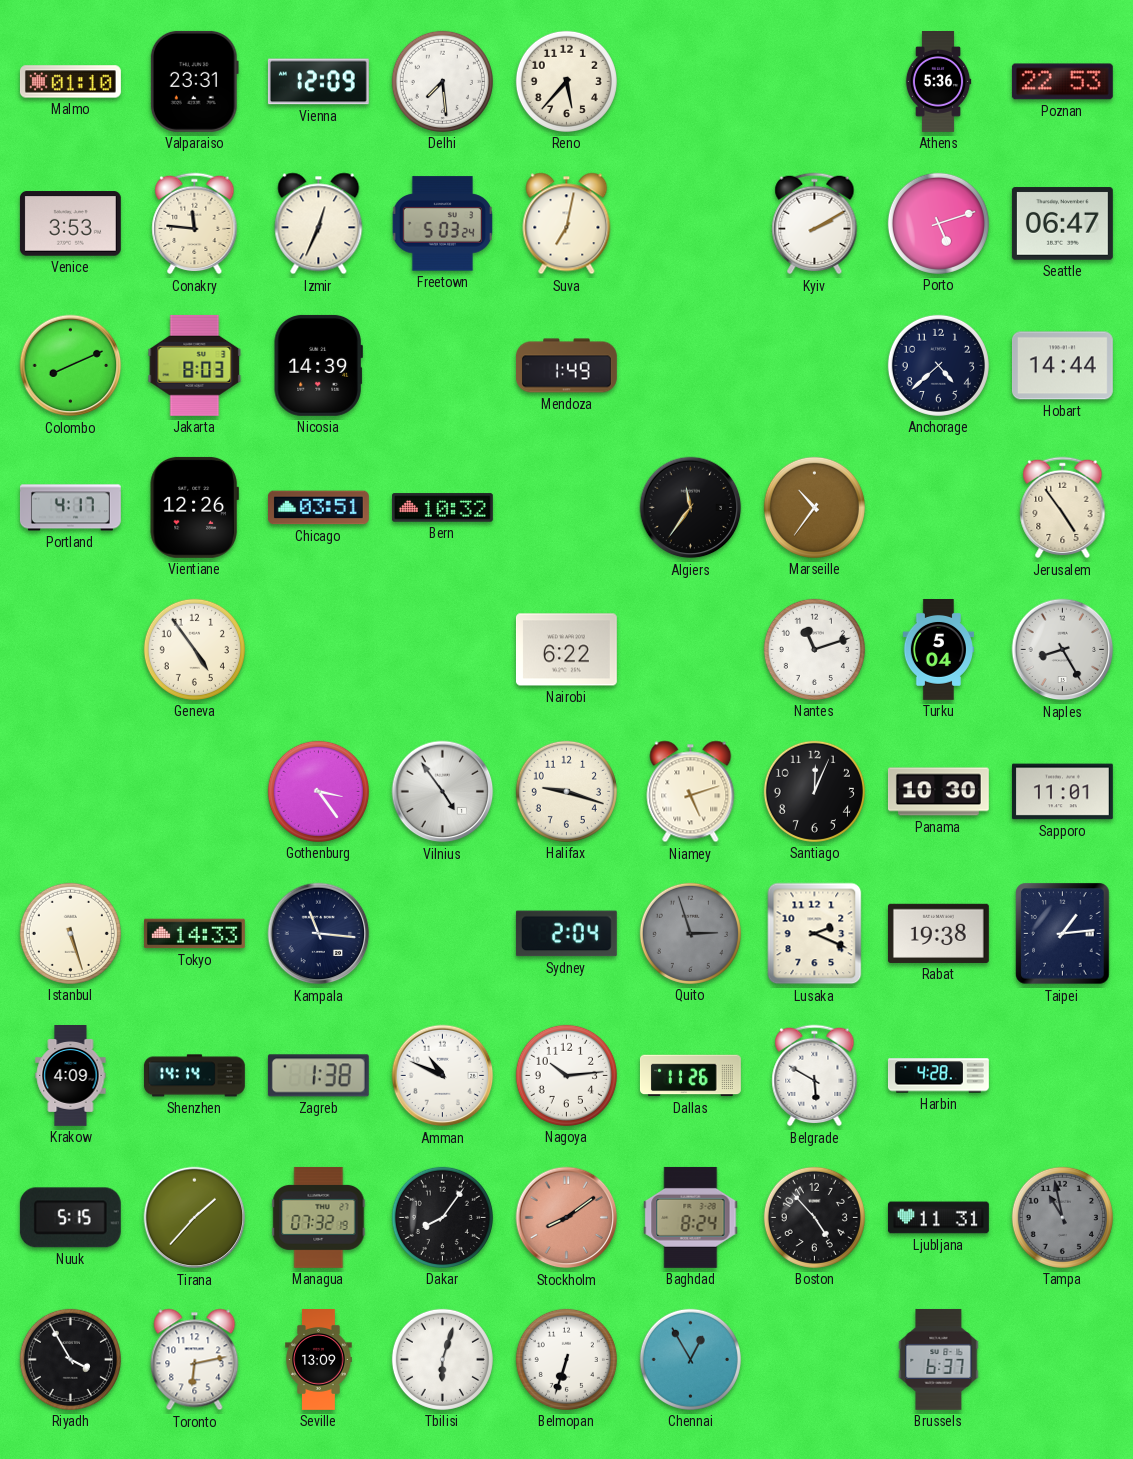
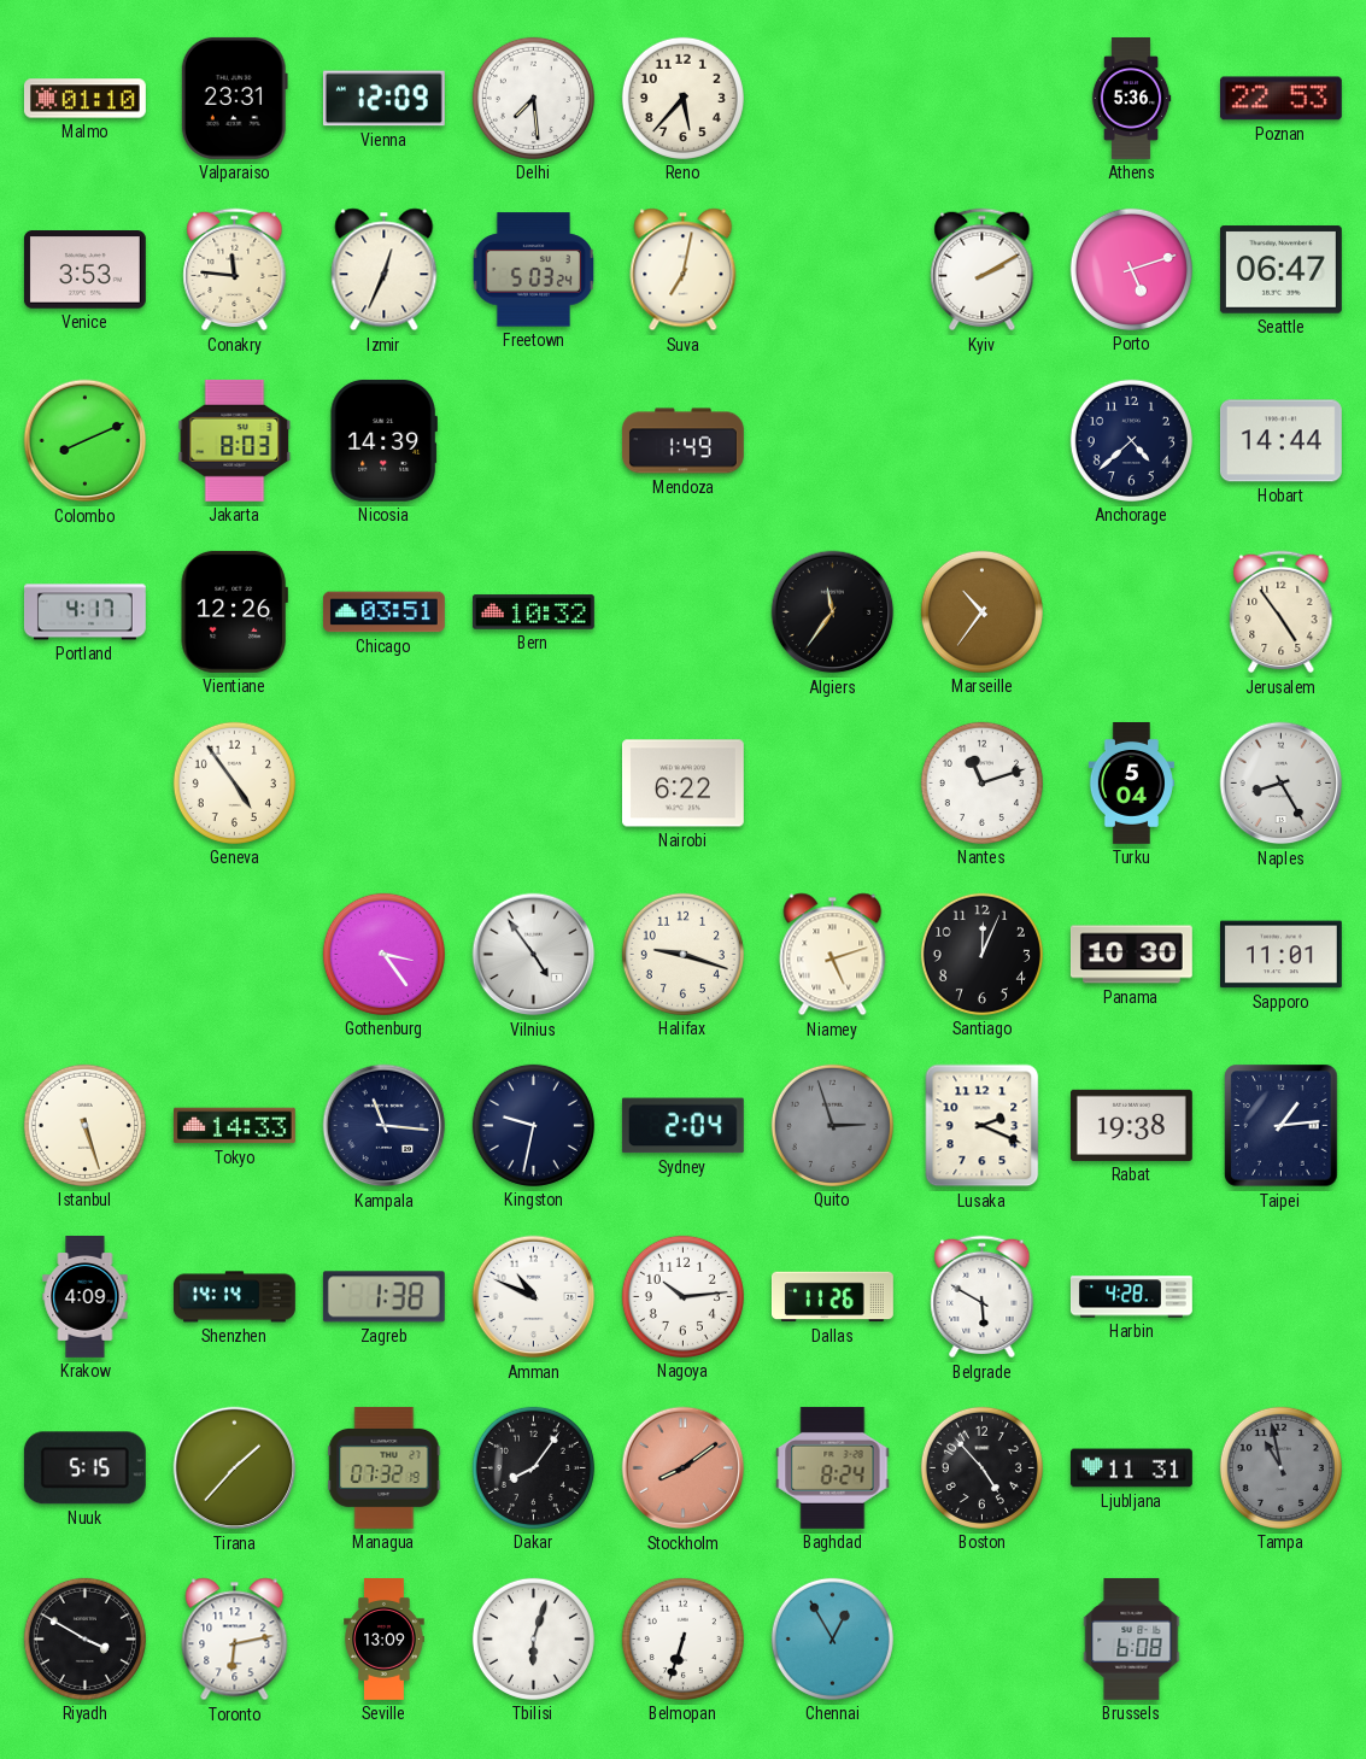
Kingston: none -> 9:32 (533, 1125)
Riyadh: 3:55 -> 3:50 (84, 1638)
Brussels: 6:37 -> 6:08 (1132, 1638)
